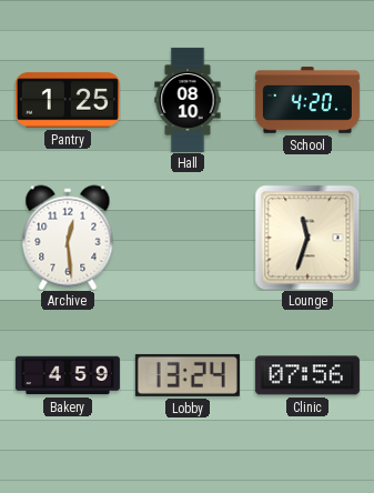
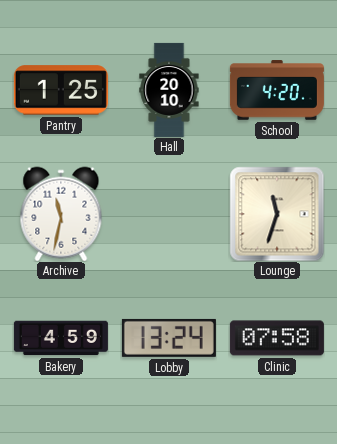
Hall: 08:10 -> 20:10 (169, 90)
Archive: 12:29 -> 11:32 (61, 214)
Clinic: 07:56 -> 07:58 (277, 338)
